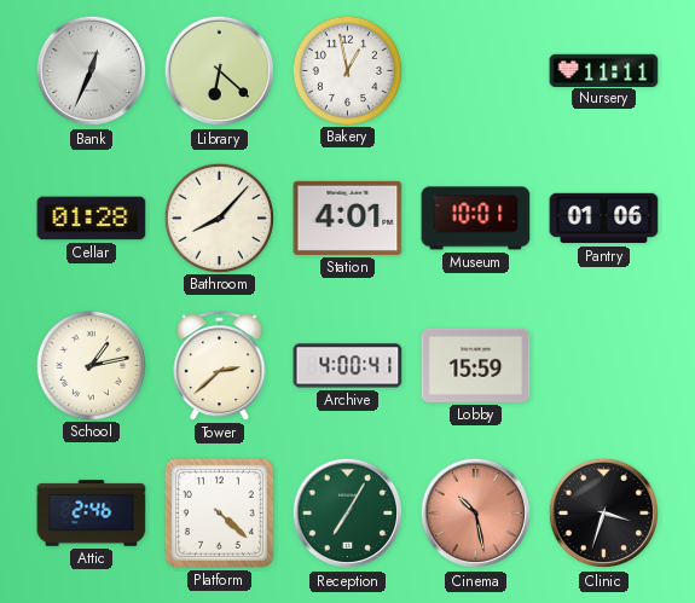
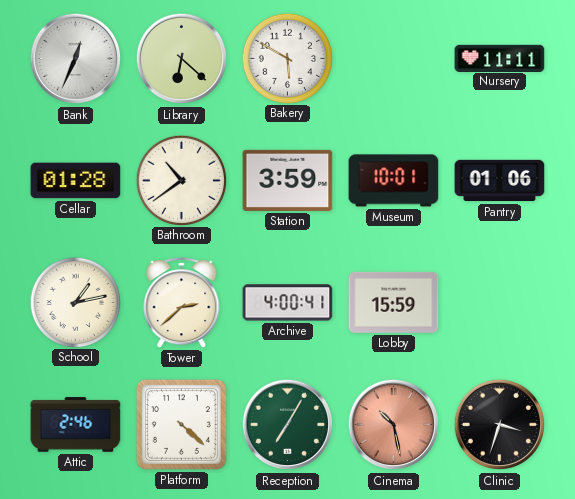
Bakery: 12:58 -> 5:50 (287, 58)
Bathroom: 8:07 -> 10:39 (181, 180)
Station: 4:01 -> 3:59 (288, 180)
